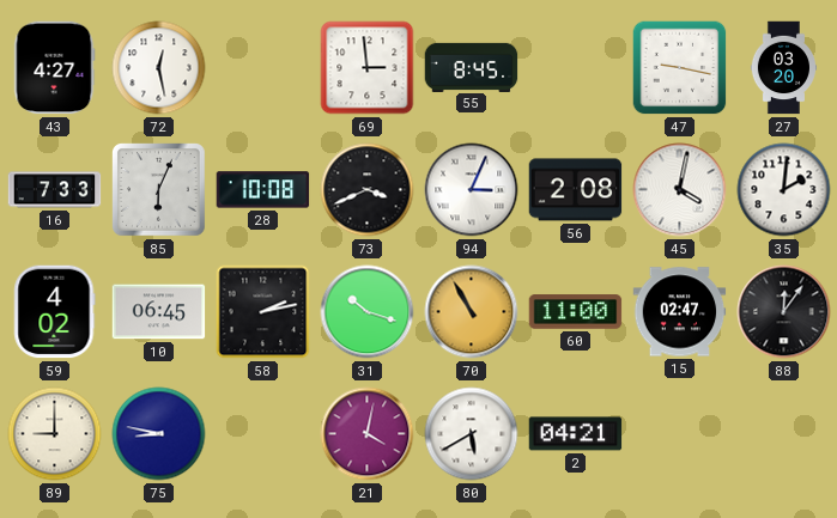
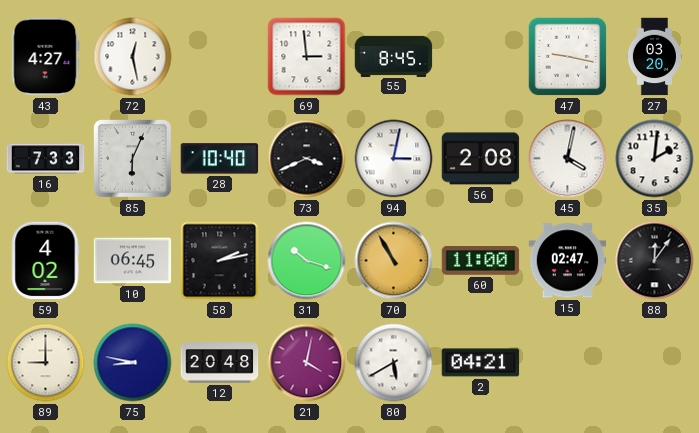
28: 10:08 -> 10:40 (220, 159)
94: 3:04 -> 3:02 (394, 159)
12: none -> 20:48 (220, 363)
